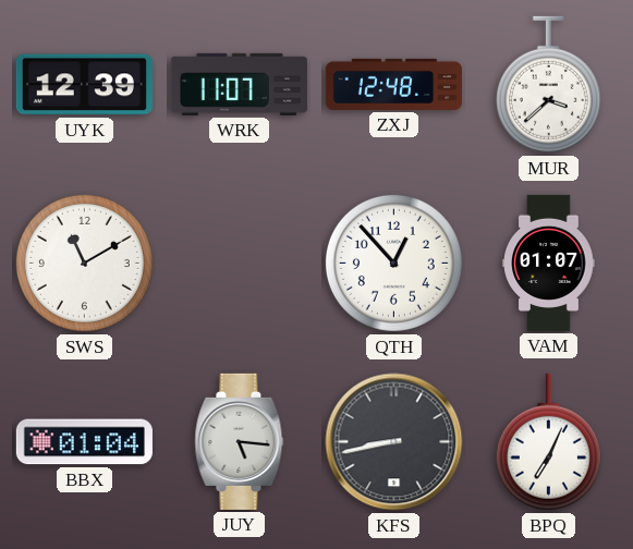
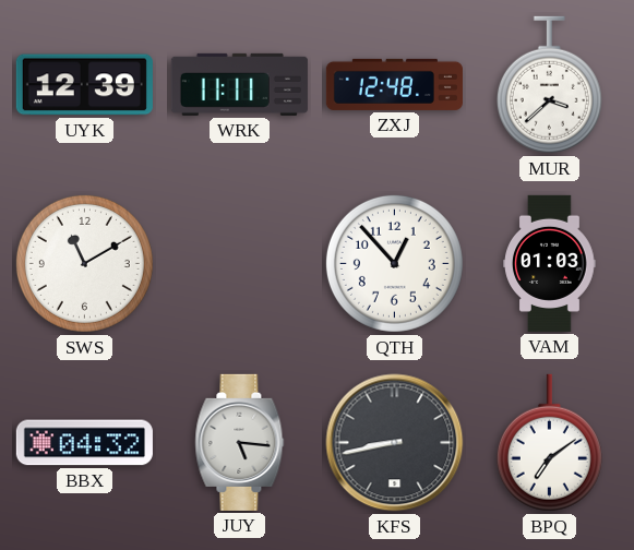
WRK: 11:07 -> 11:11 (239, 84)
VAM: 01:07 -> 01:03 (550, 263)
BBX: 01:04 -> 04:32 (84, 443)
BPQ: 7:04 -> 7:09 (549, 443)
